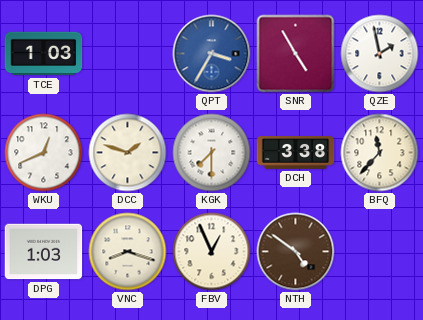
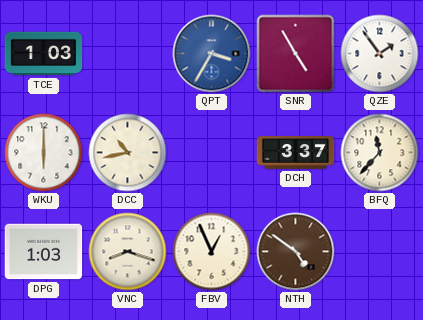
QZE: 1:58 -> 1:54 (380, 54)
WKU: 12:41 -> 6:00 (44, 153)
DCC: 1:48 -> 10:43 (128, 153)
KGK: 7:30 -> none (212, 153)
DCH: 3:38 -> 3:37 (296, 153)
